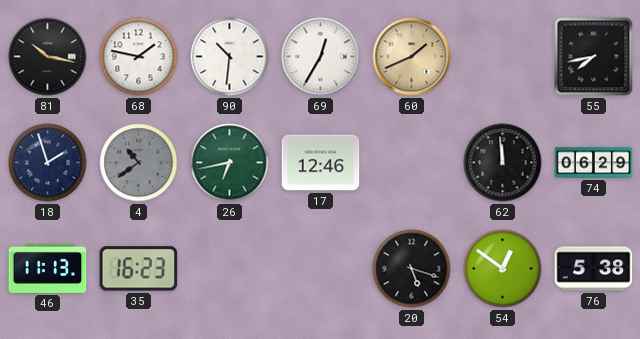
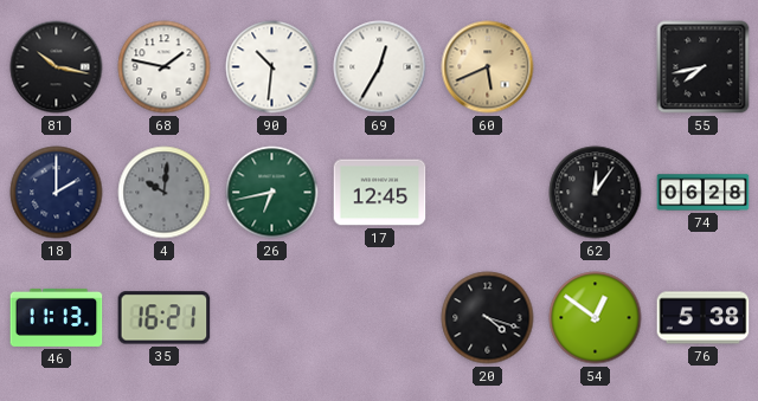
60: 1:41 -> 5:41 (488, 67)
18: 1:57 -> 2:00 (57, 193)
4: 10:39 -> 10:01 (165, 193)
17: 12:46 -> 12:45 (380, 193)
62: 11:59 -> 12:06 (596, 193)
74: 06:29 -> 06:28 (704, 193)
35: 16:23 -> 16:21 (165, 318)
20: 5:18 -> 4:18 (488, 318)
